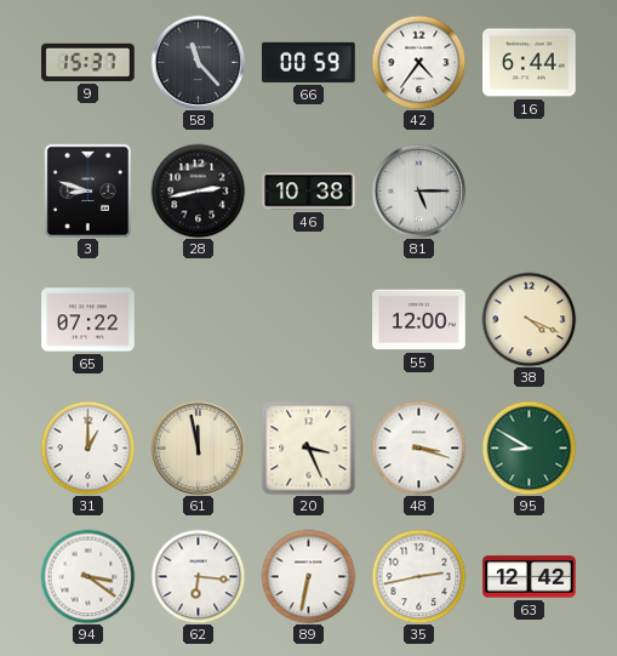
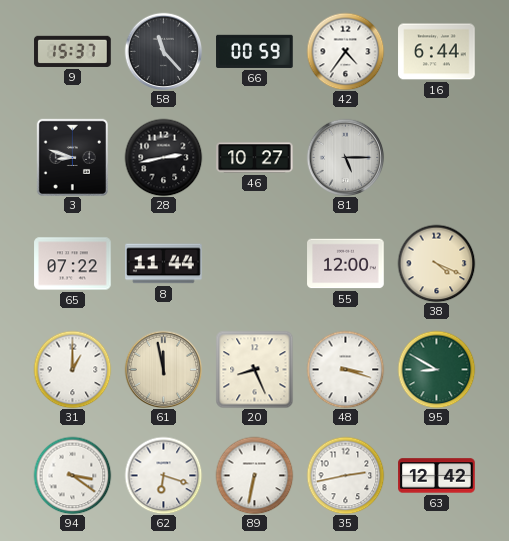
46: 10:38 -> 10:27 (255, 158)
8: none -> 11:44 (164, 264)
20: 3:26 -> 8:26 (254, 369)
62: 6:16 -> 6:18 (163, 475)
